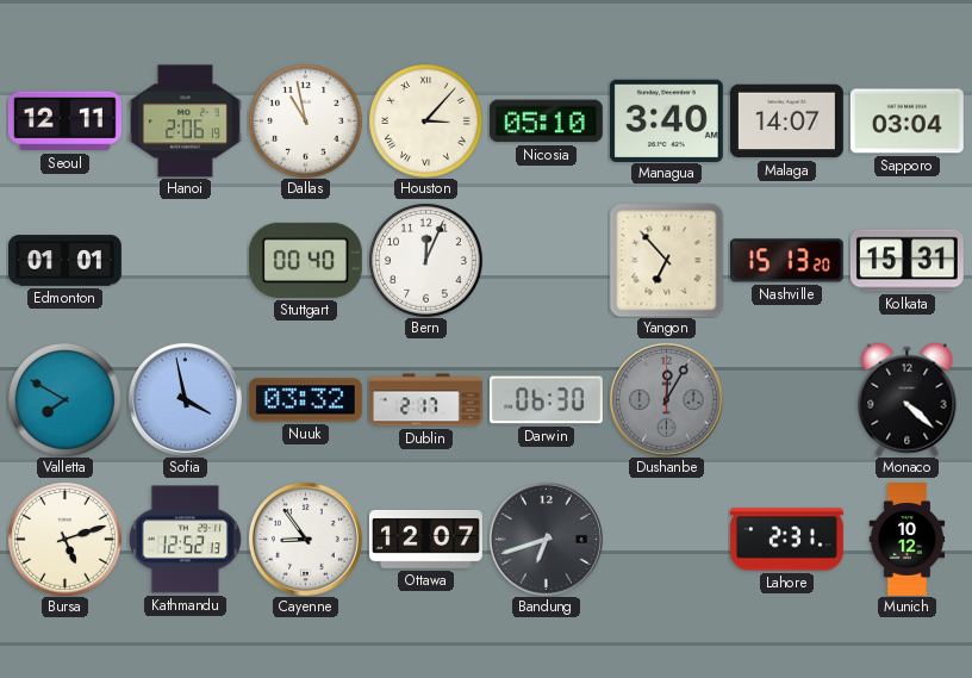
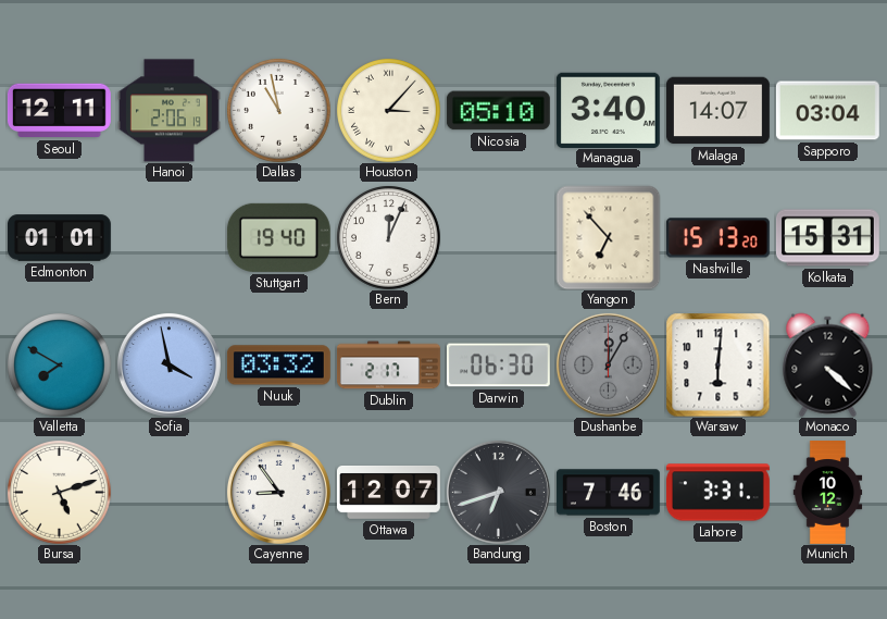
Stuttgart: 00:40 -> 19:40 (278, 237)
Warsaw: none -> 6:01 (717, 364)
Kathmandu: 12:52 -> none (185, 540)
Boston: none -> 7:46 (608, 493)
Lahore: 2:31 -> 3:31 (717, 493)
